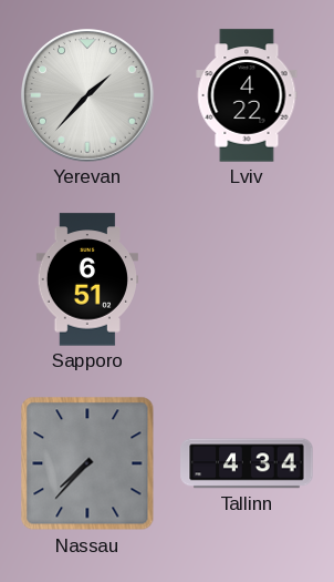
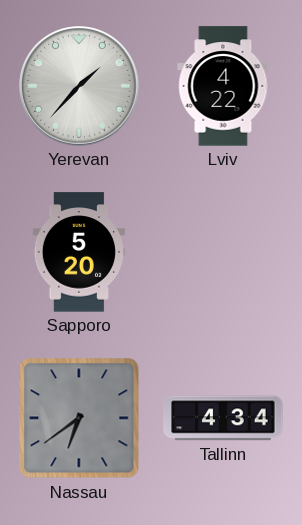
Sapporo: 6:51 -> 5:20 (78, 252)
Nassau: 7:37 -> 6:39 (79, 418)
